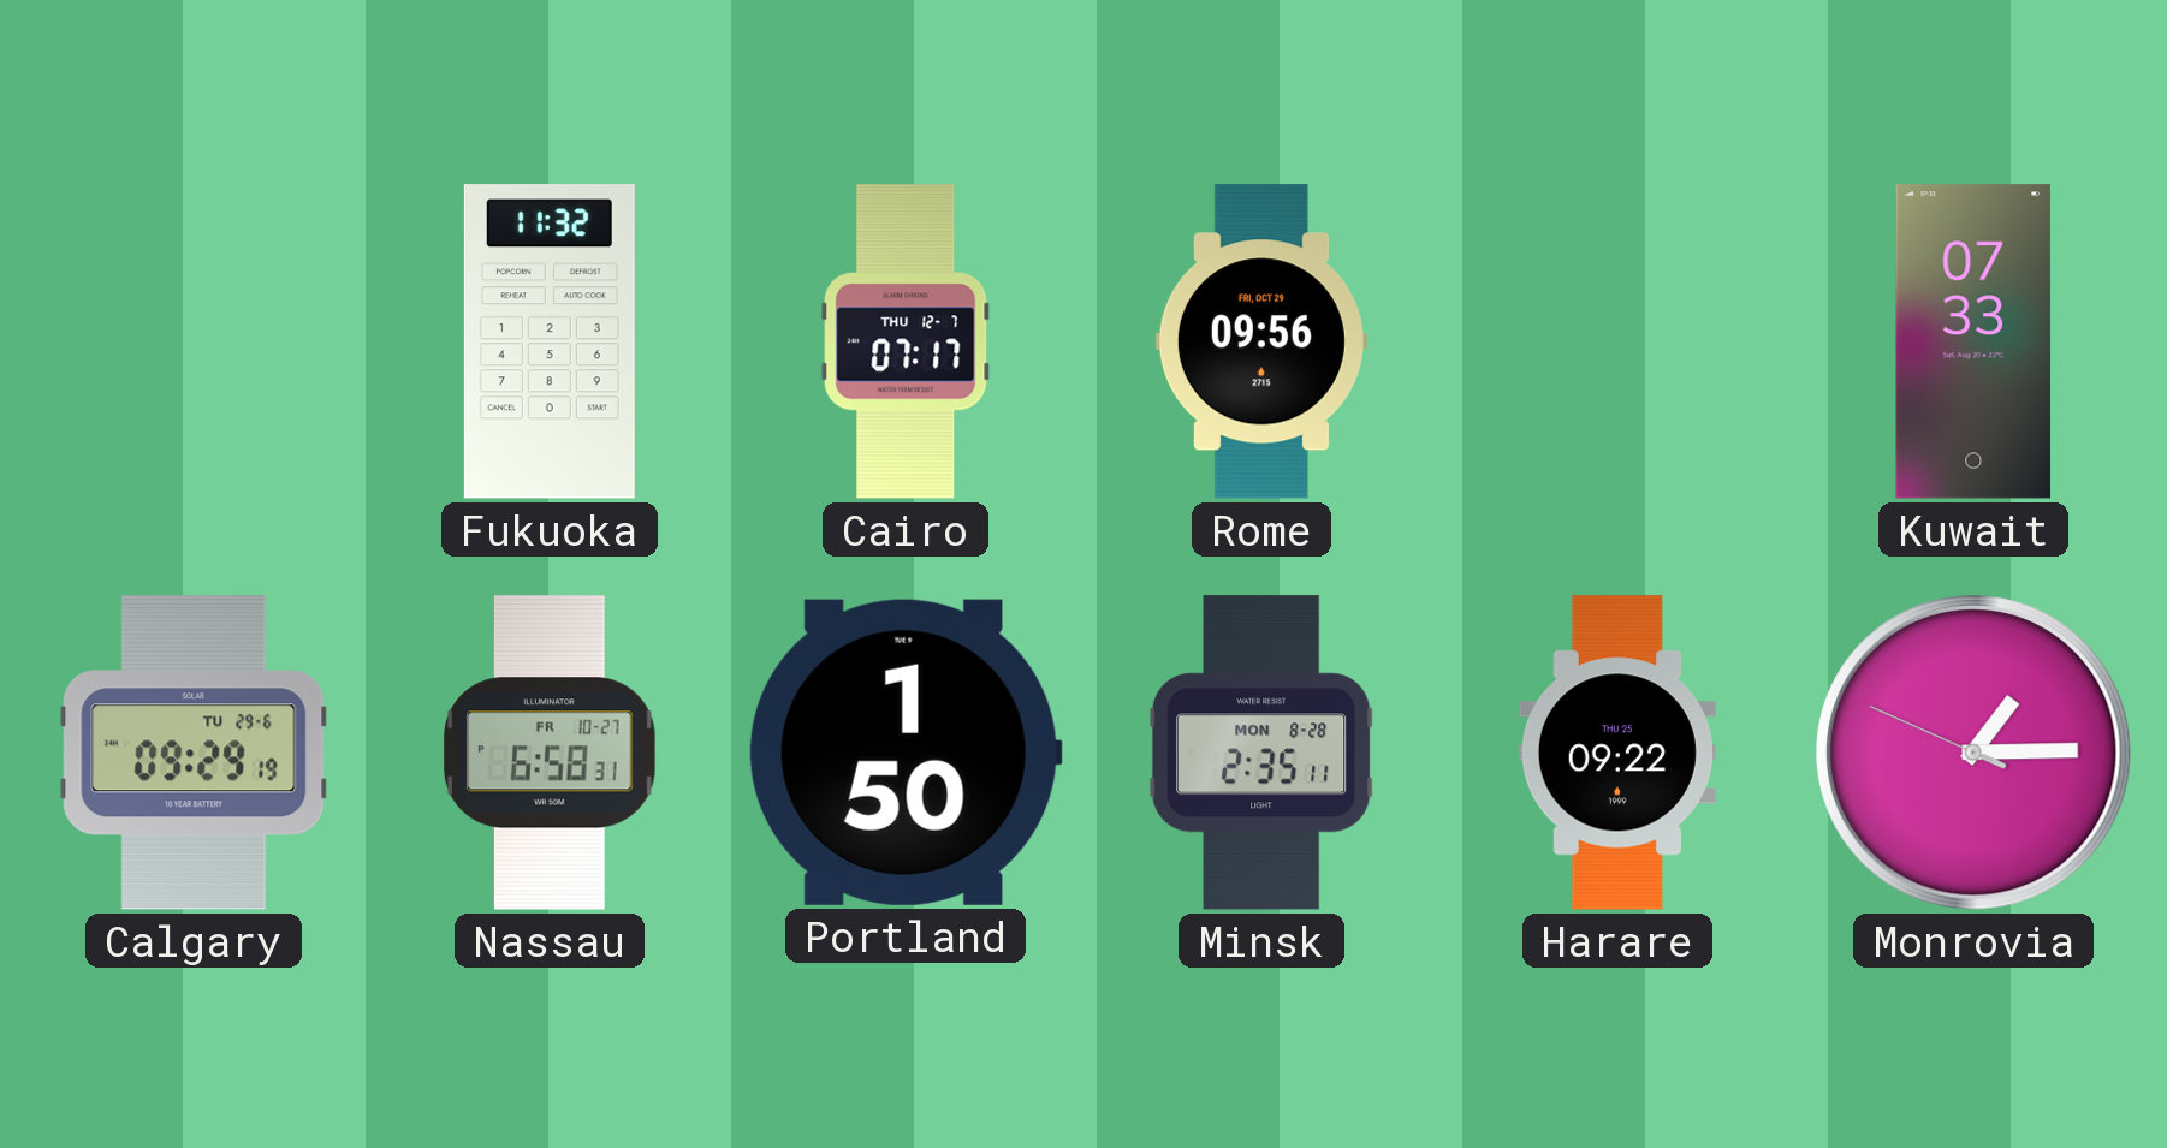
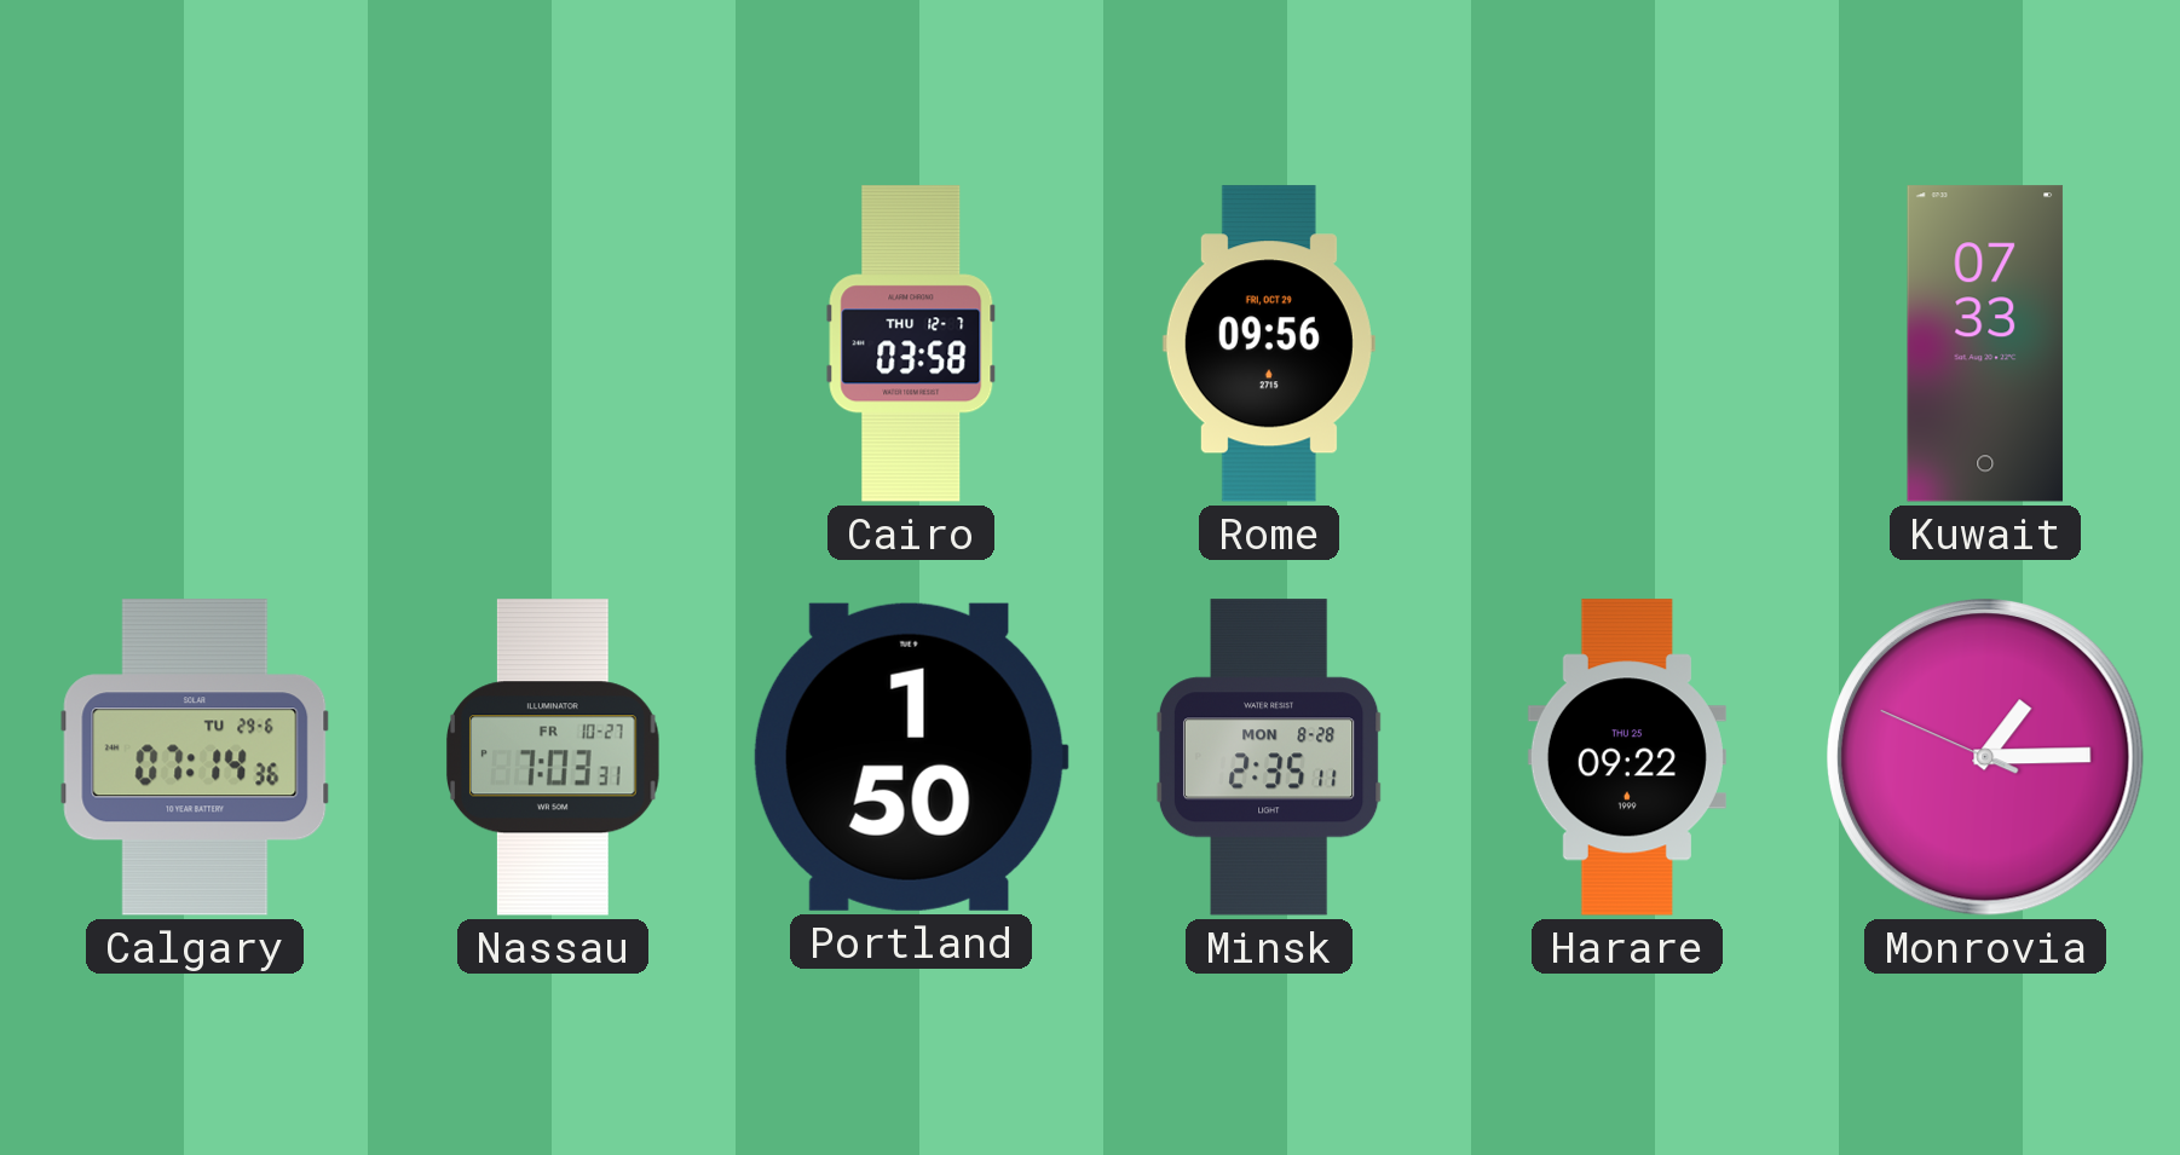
Fukuoka: 11:32 -> none (550, 341)
Cairo: 07:17 -> 03:58 (911, 343)
Calgary: 09:29 -> 07:14 (195, 757)
Nassau: 6:58 -> 7:03 (554, 757)
